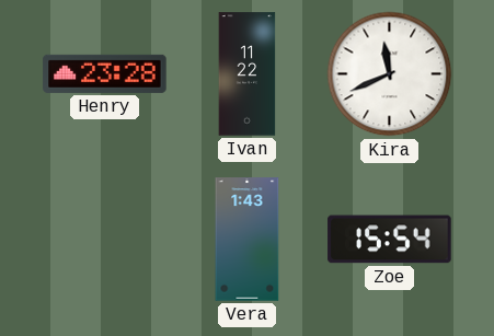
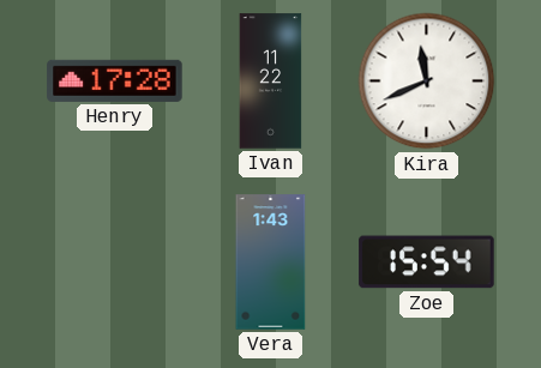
Henry: 23:28 -> 17:28 (115, 80)
